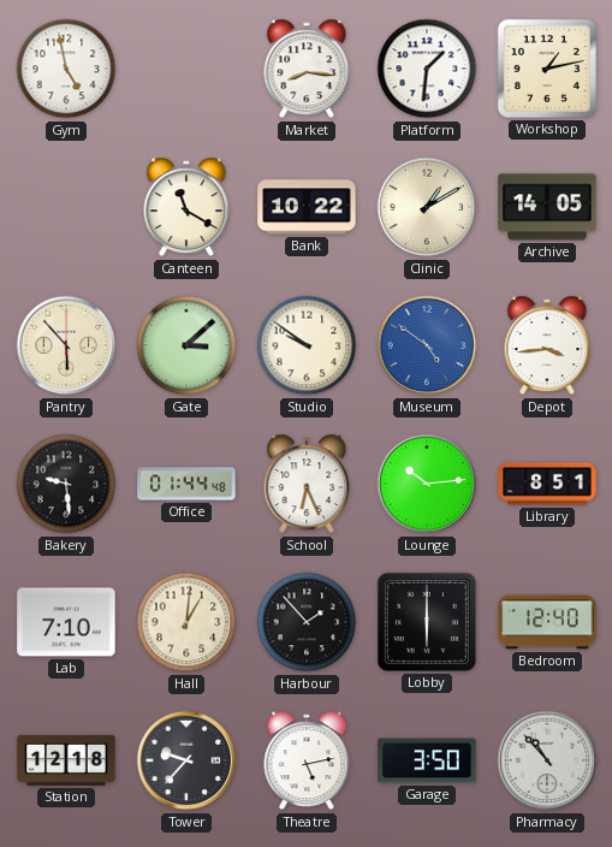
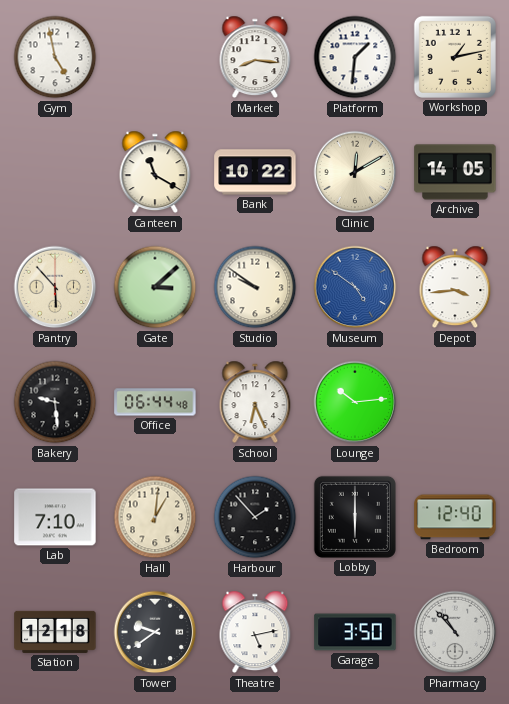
Clinic: 1:10 -> 12:10 (355, 172)
Office: 01:44 -> 06:44 (155, 402)
Library: 8:51 -> none (547, 484)
Tower: 9:37 -> 9:39 (155, 632)
